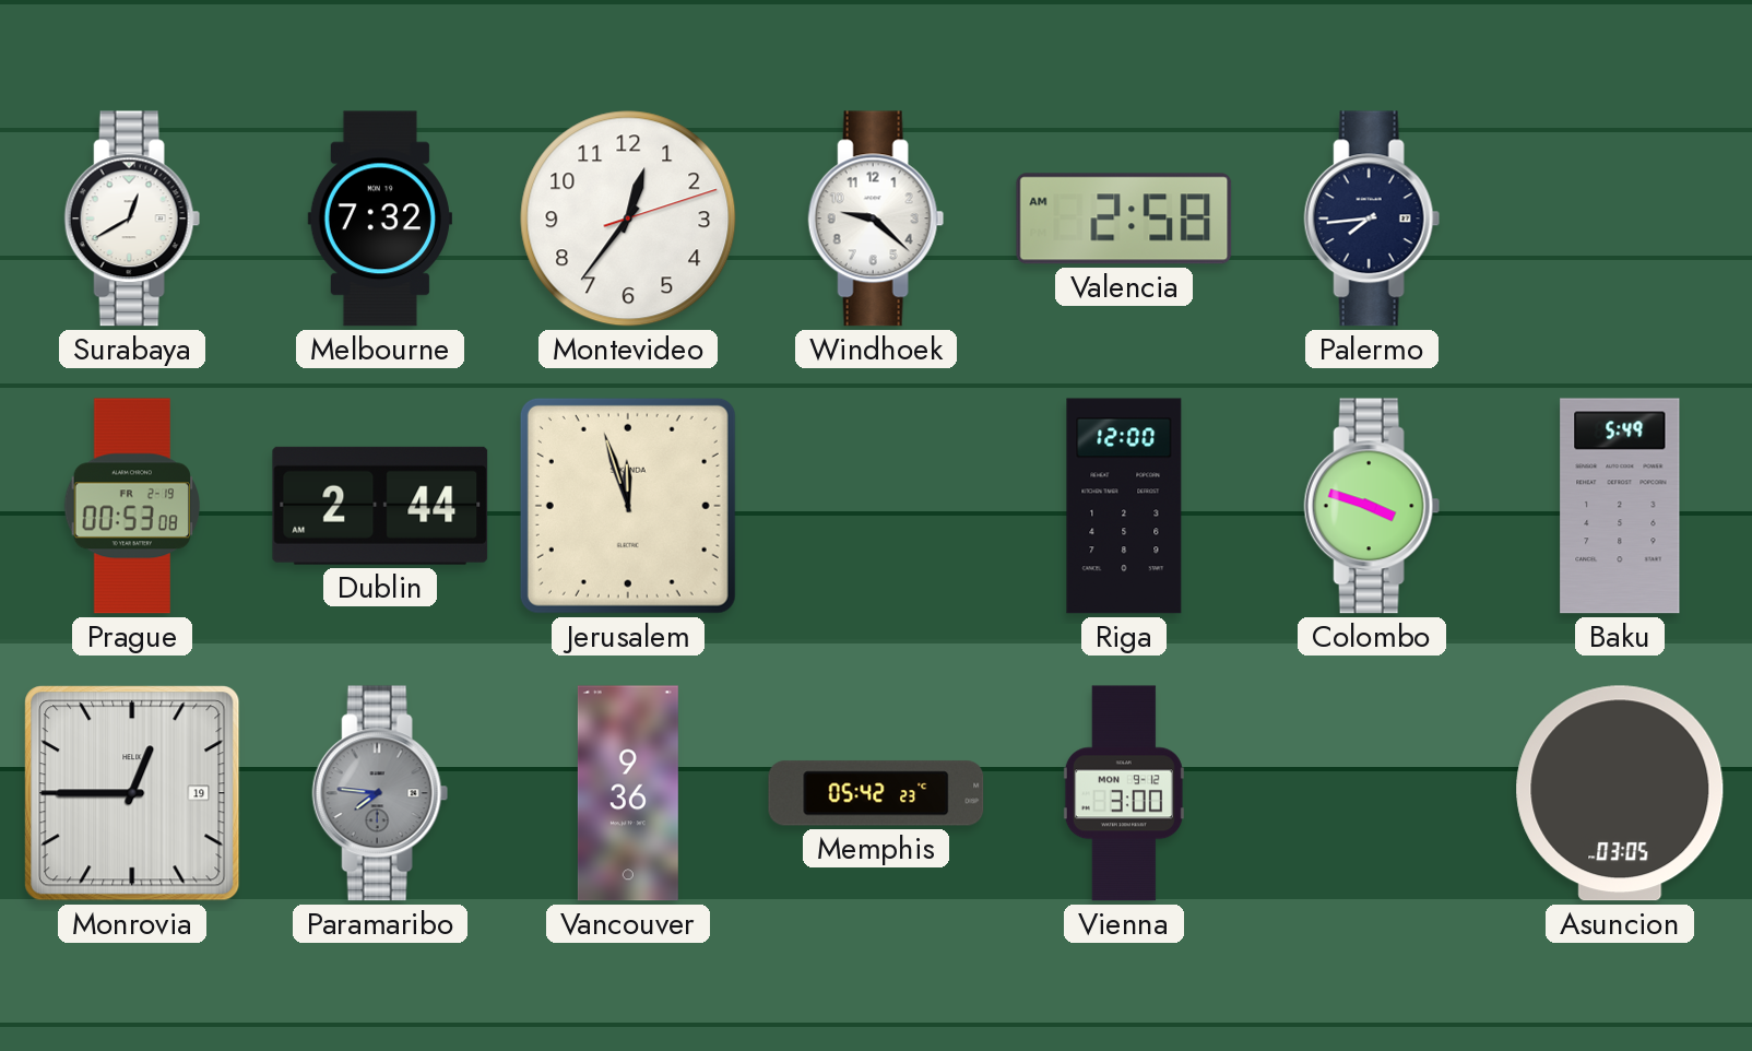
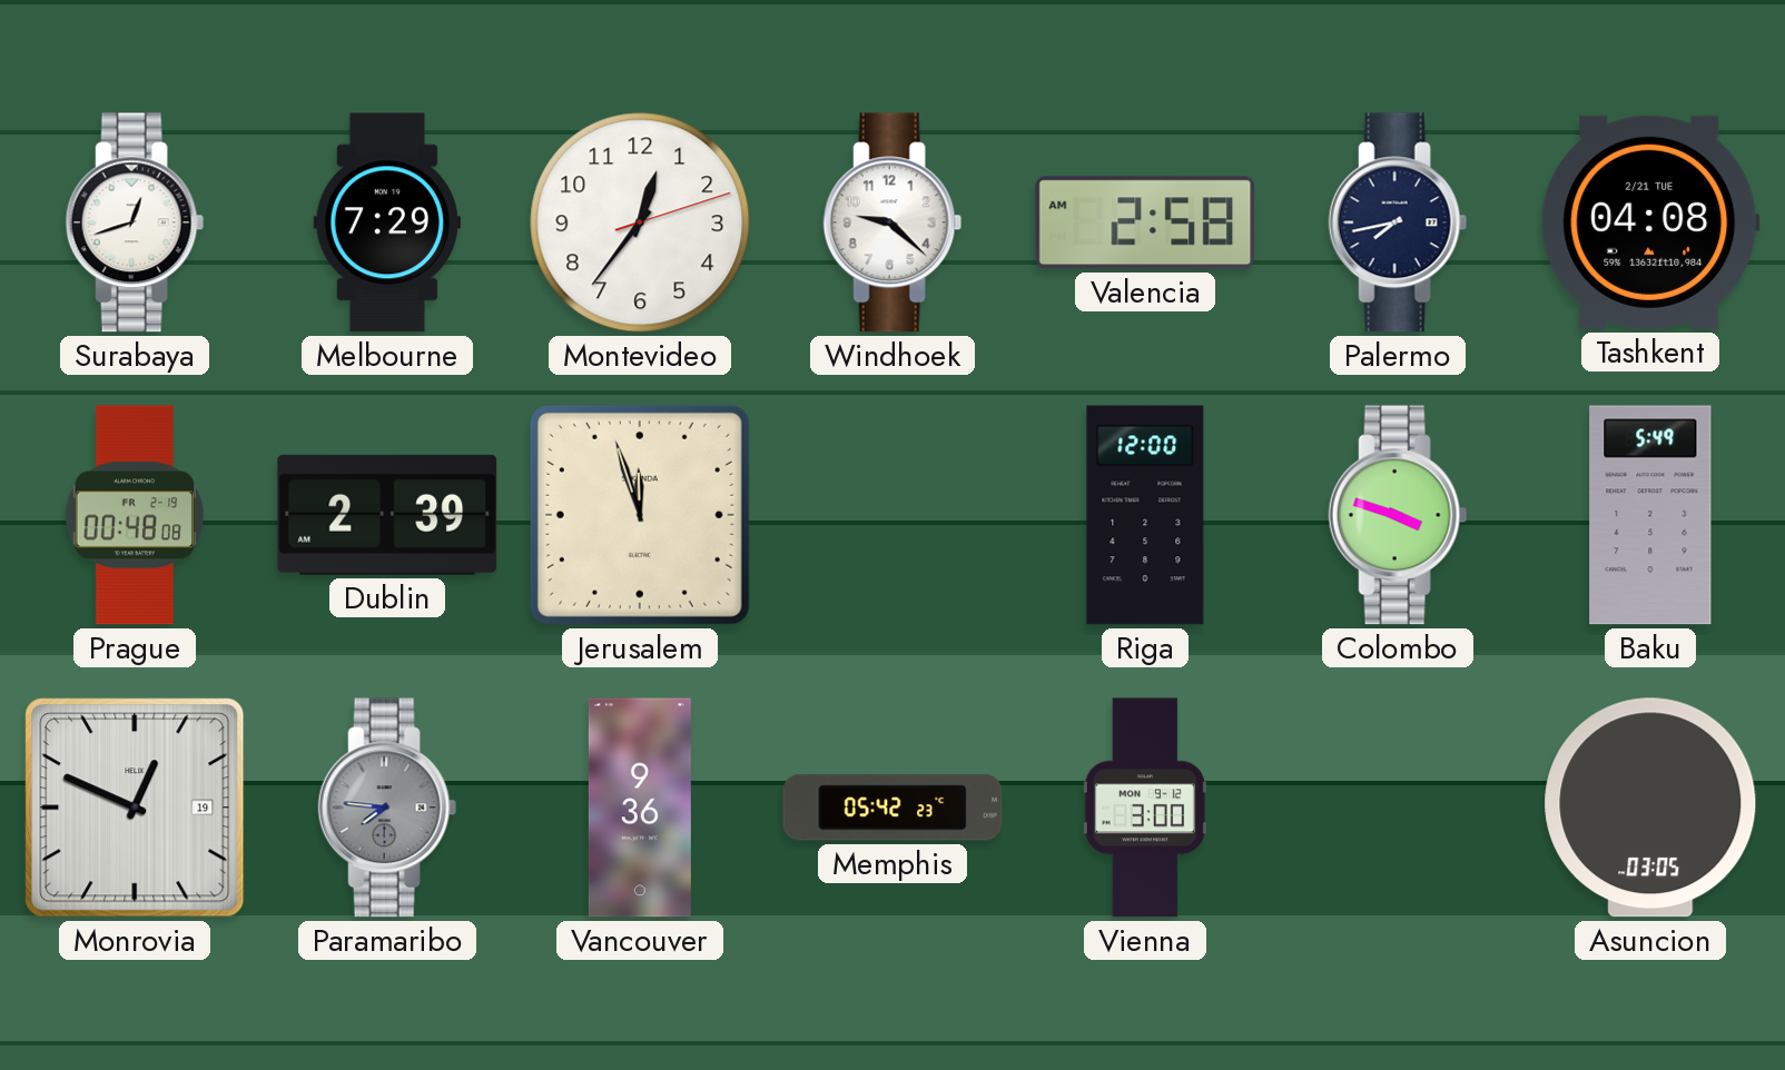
Surabaya: 12:40 -> 12:42 (135, 222)
Melbourne: 7:32 -> 7:29 (387, 222)
Palermo: 7:44 -> 7:43 (1398, 222)
Tashkent: none -> 04:08 (1650, 222)
Prague: 00:53 -> 00:48 (134, 515)
Dublin: 2:44 -> 2:39 (387, 515)
Monrovia: 12:45 -> 12:49 (135, 808)
